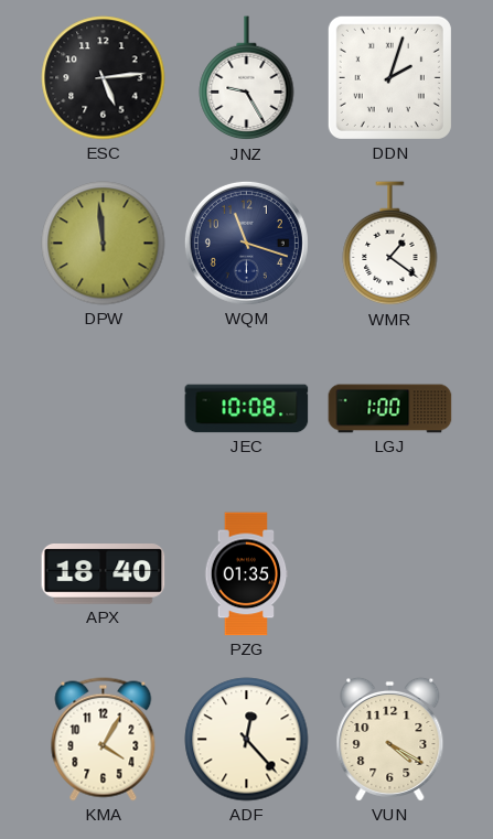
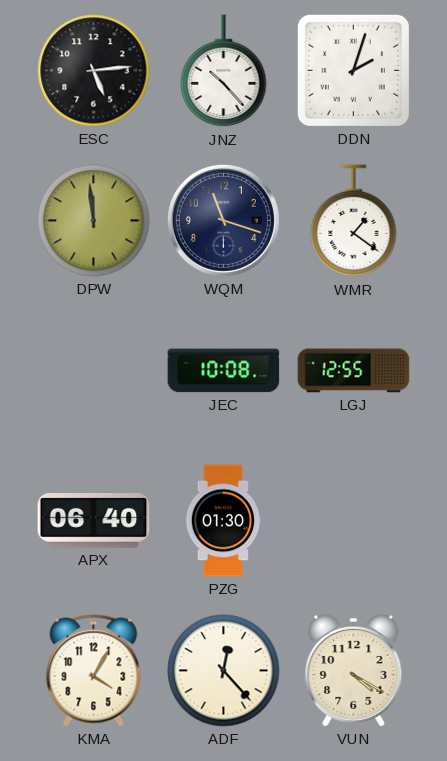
JNZ: 9:25 -> 10:23 (224, 71)
LGJ: 1:00 -> 12:55 (354, 371)
APX: 18:40 -> 06:40 (94, 521)
PZG: 01:35 -> 01:30 (223, 521)
